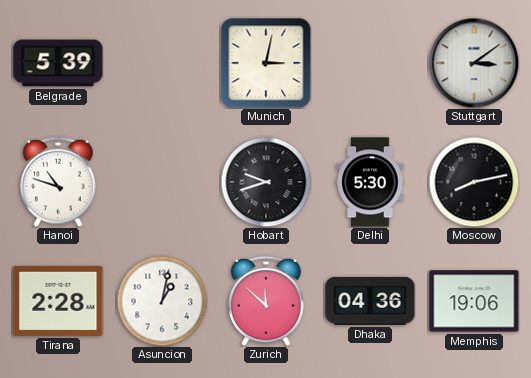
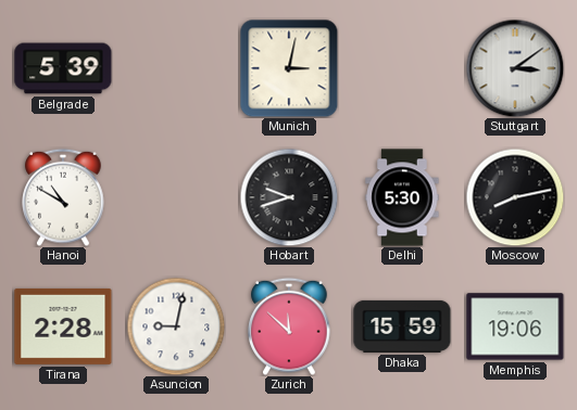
Hanoi: 10:48 -> 10:50 (63, 197)
Asuncion: 1:02 -> 9:02 (176, 326)
Dhaka: 04:36 -> 15:59 (402, 326)
